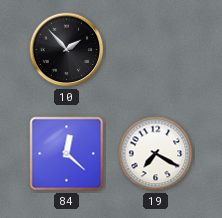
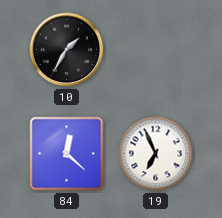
10: 1:53 -> 1:35 (67, 50)
19: 7:20 -> 6:56 (156, 154)
